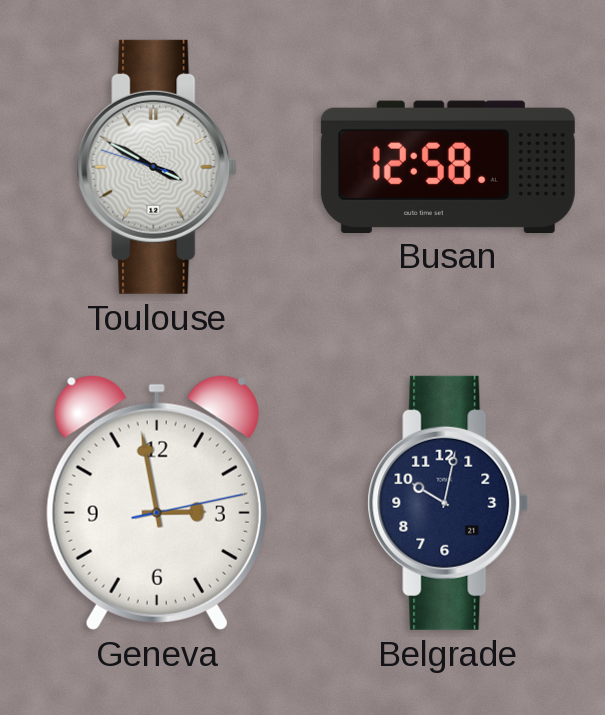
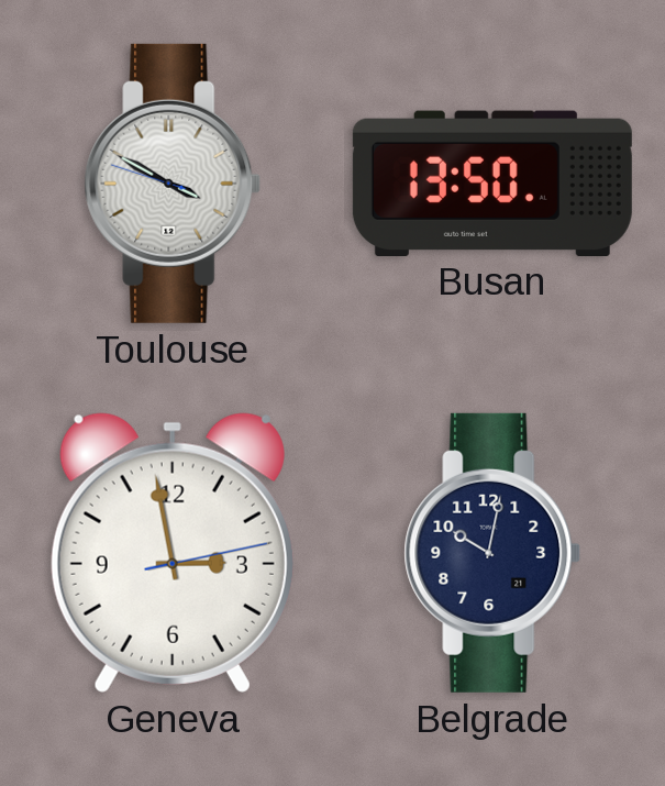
Busan: 12:58 -> 13:50 (492, 182)
